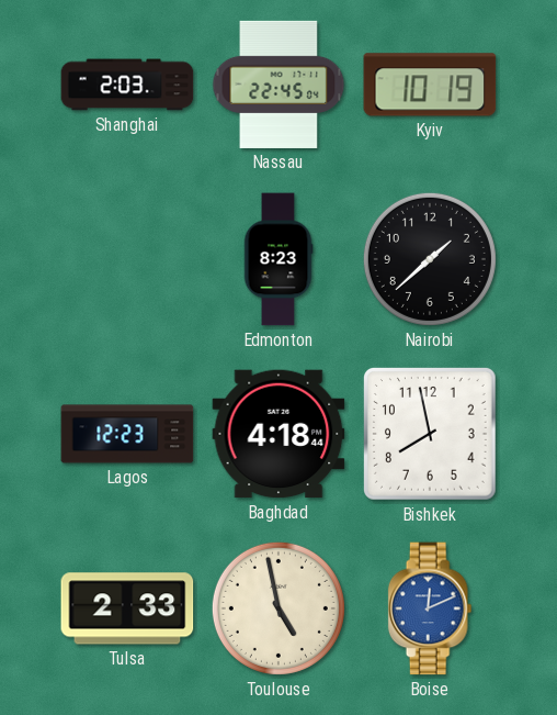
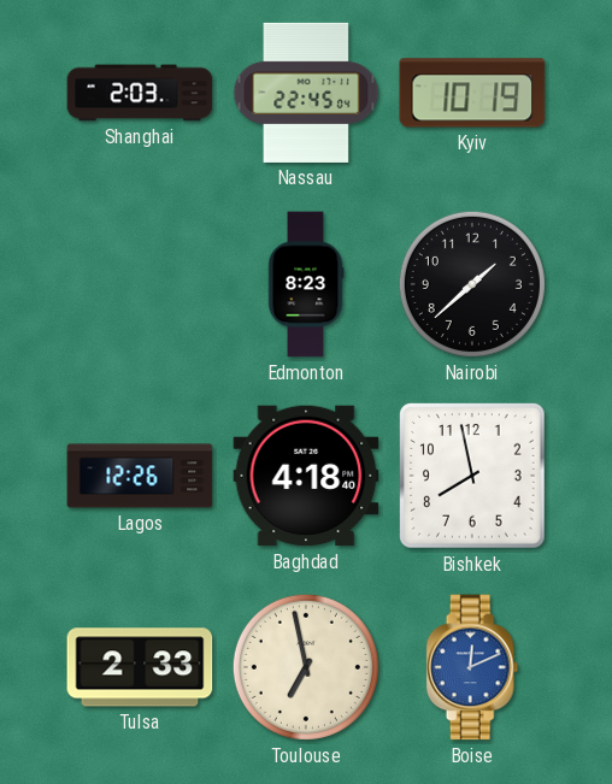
Lagos: 12:23 -> 12:26 (140, 476)
Baghdad: 4:18:44 -> 4:18:40 (306, 476)
Toulouse: 4:58 -> 6:58 (306, 667)
